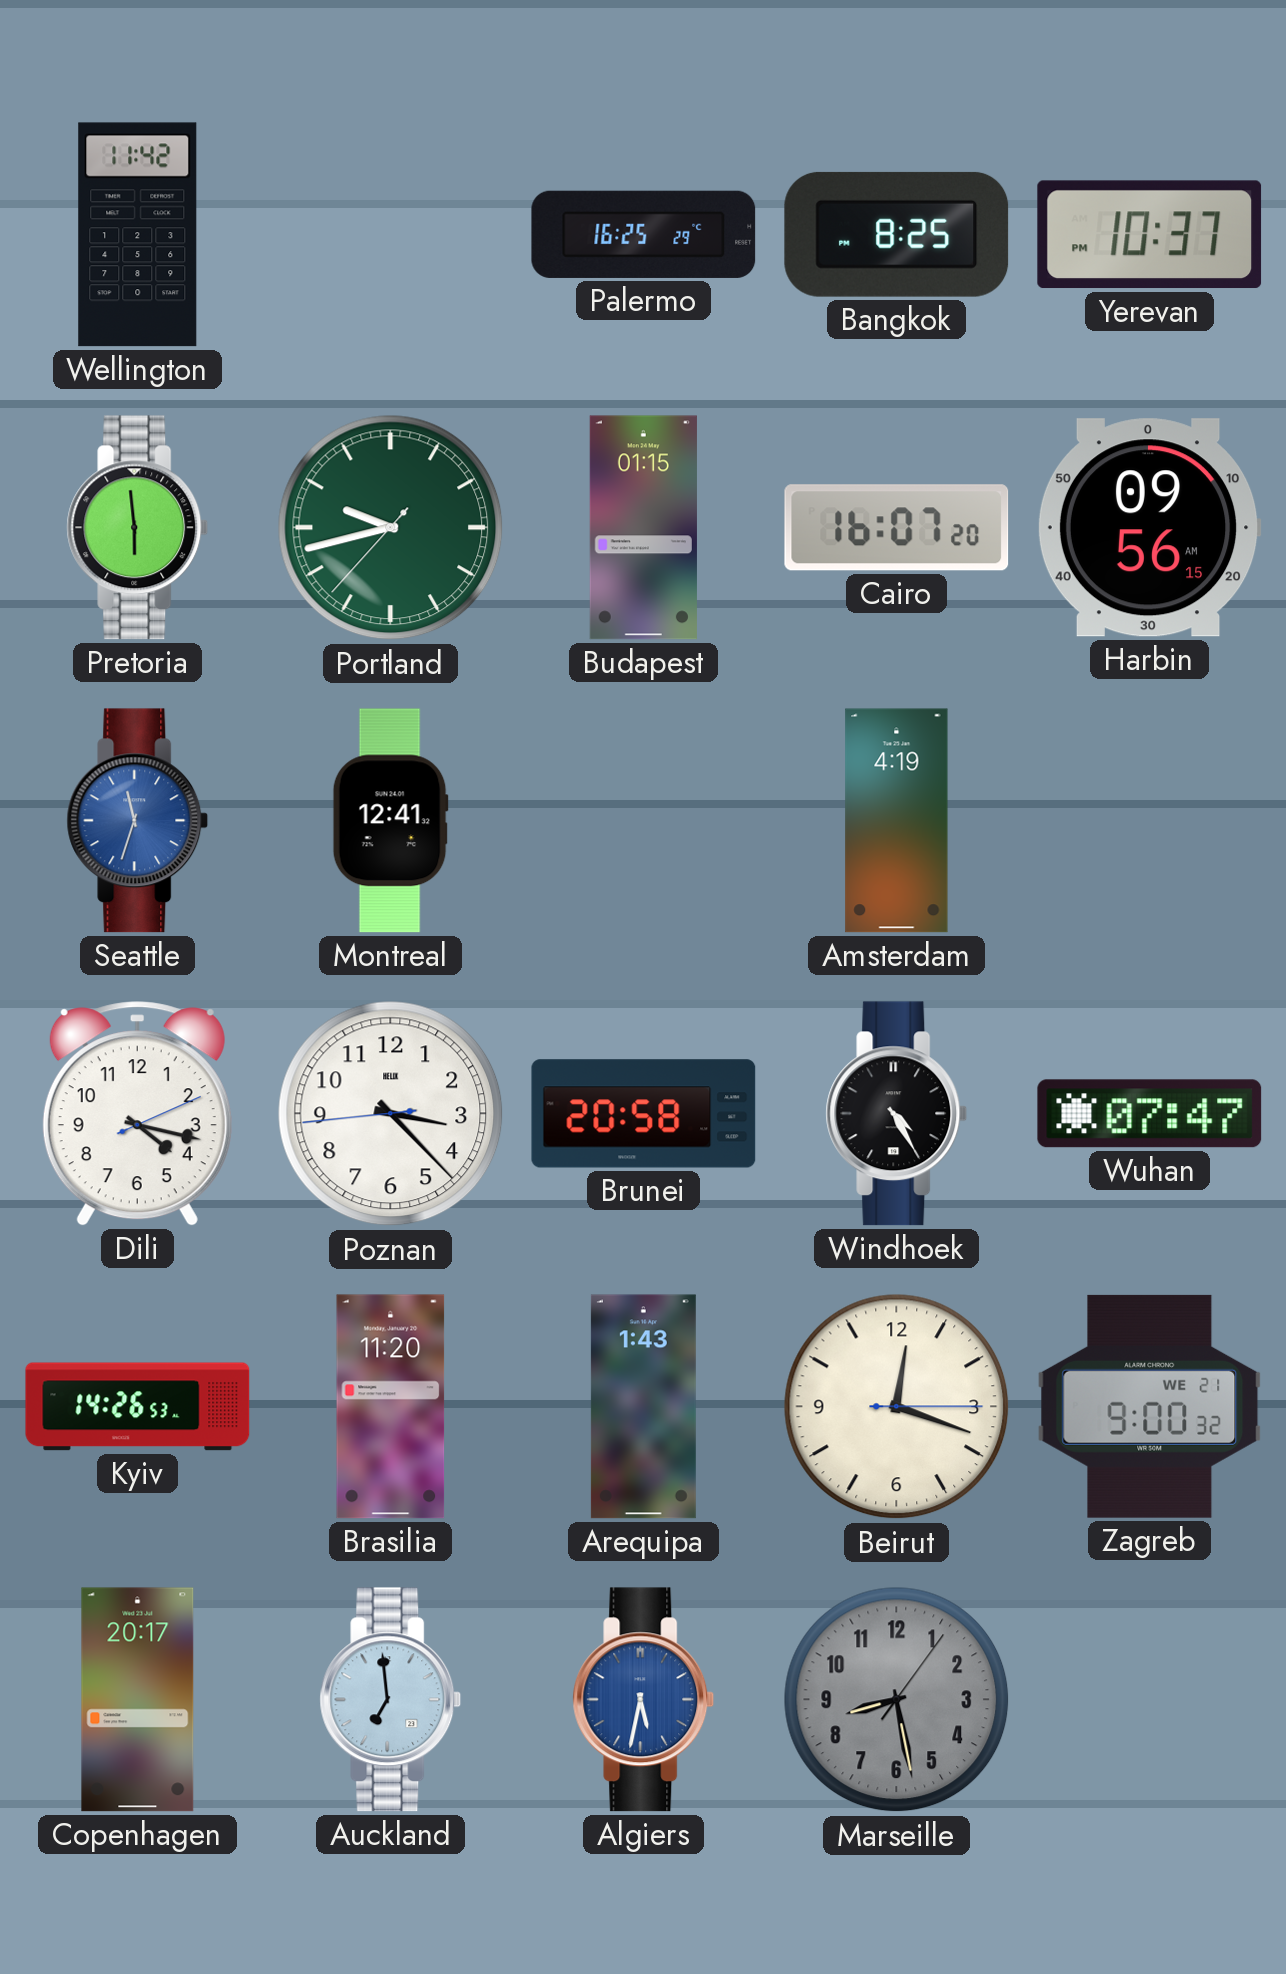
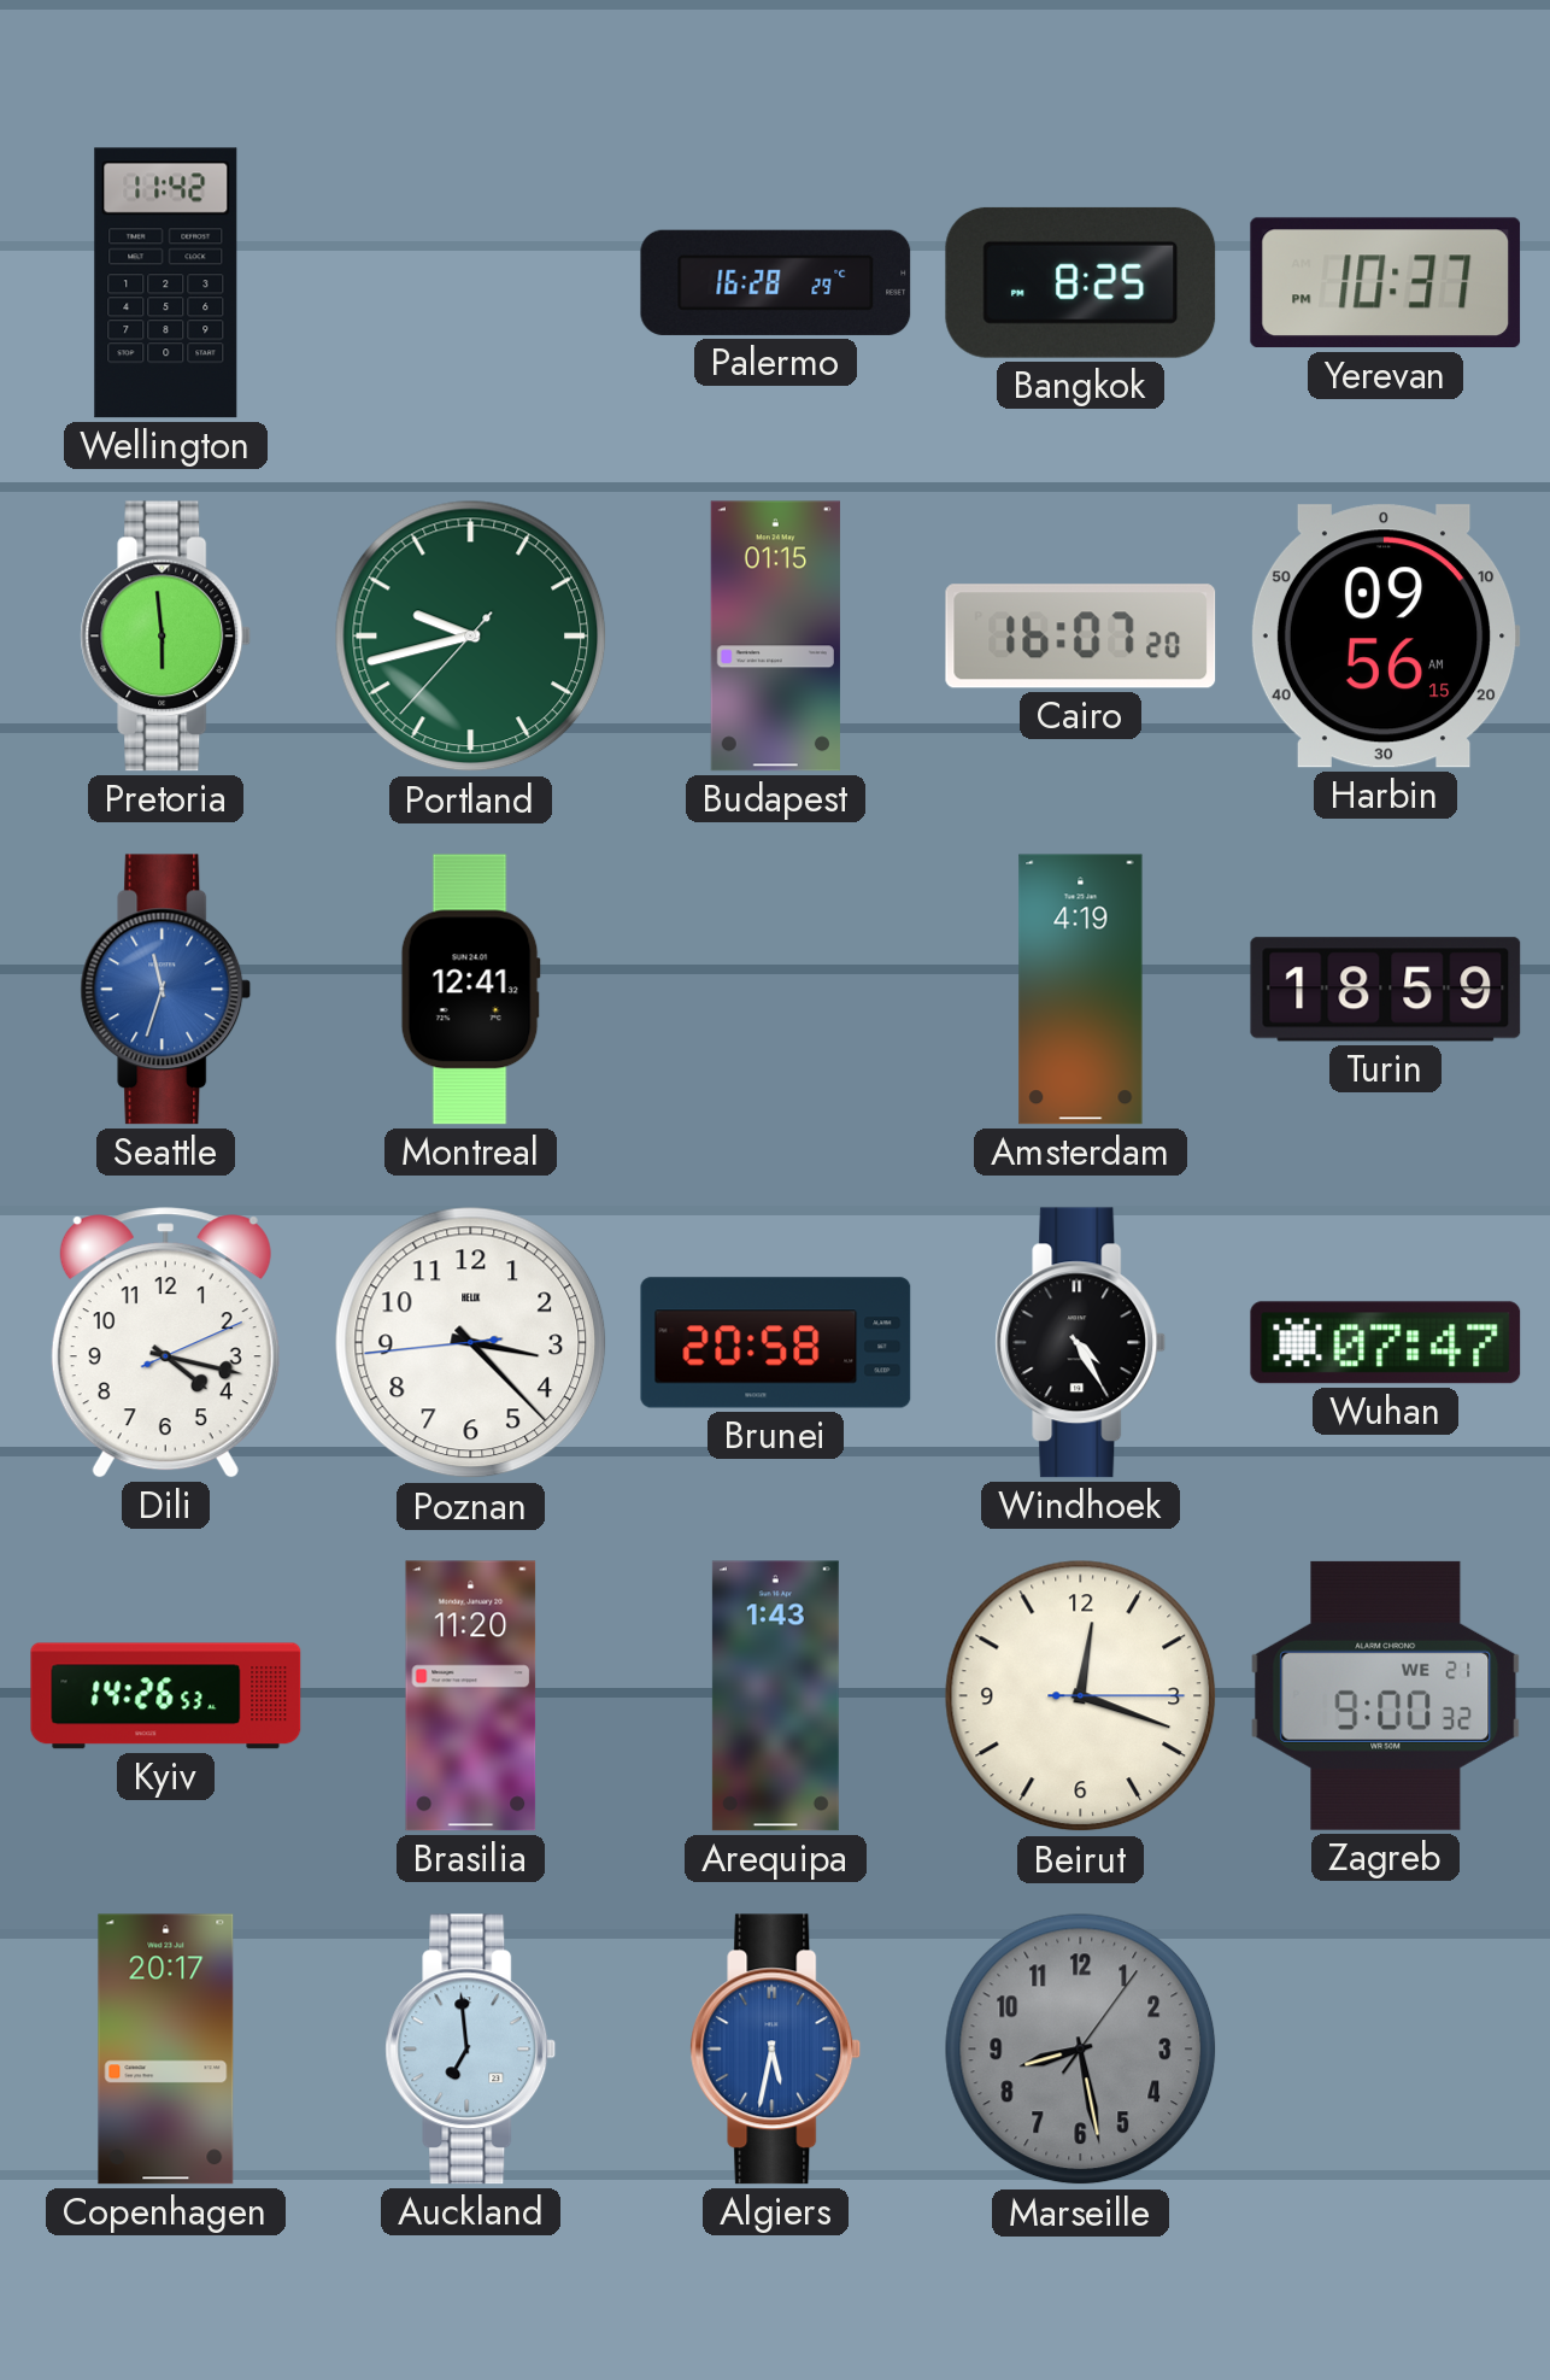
Palermo: 16:25 -> 16:28 (776, 282)
Turin: none -> 18:59 (1386, 990)
